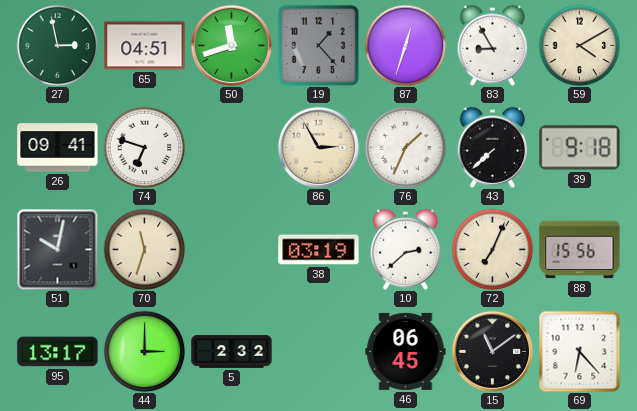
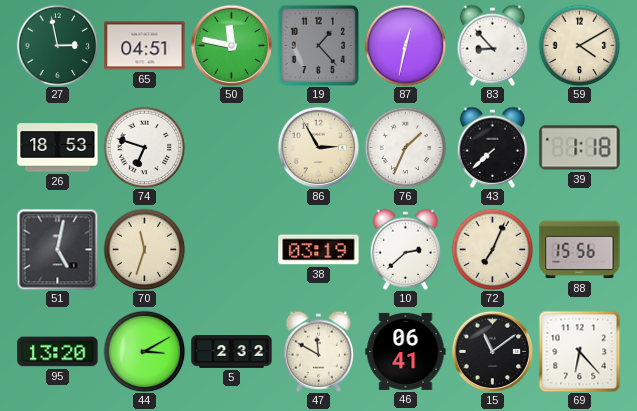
50: 11:42 -> 11:47 (231, 45)
87: 12:33 -> 12:32 (405, 45)
83: 8:55 -> 8:53 (492, 45)
26: 09:41 -> 18:53 (58, 148)
39: 9:18 -> 1:18 (580, 148)
51: 10:02 -> 5:02 (57, 249)
95: 13:17 -> 13:20 (58, 352)
44: 3:00 -> 3:10 (144, 351)
47: none -> 11:50 (318, 351)
46: 06:45 -> 06:41 (406, 351)
